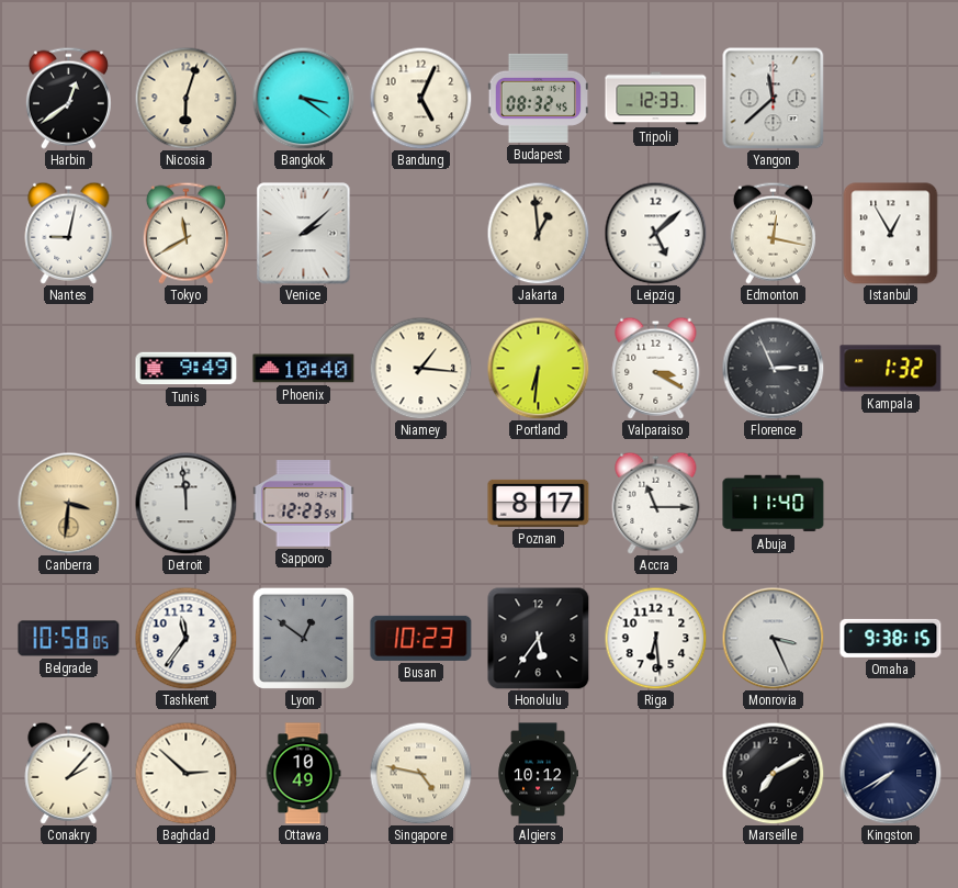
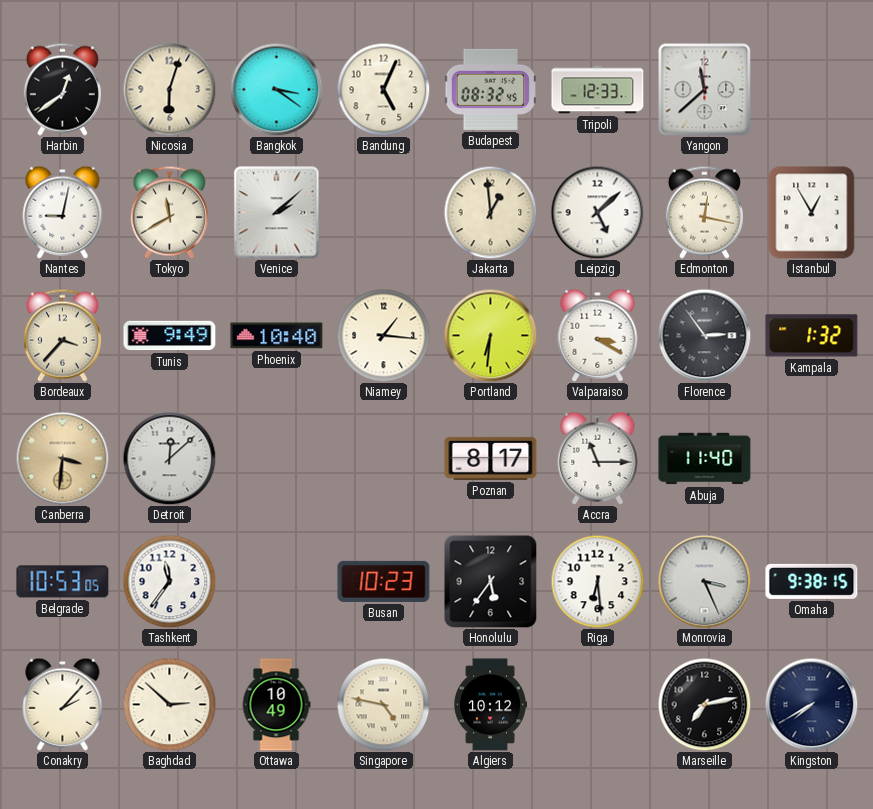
Bordeaux: none -> 3:37 (62, 335)
Florence: 2:56 -> 2:54 (704, 335)
Detroit: 11:59 -> 12:08 (169, 458)
Sapporo: 12:23 -> none (304, 504)
Belgrade: 10:58 -> 10:53 (63, 582)
Lyon: 12:51 -> none (303, 638)
Marseille: 7:10 -> 7:13 (704, 704)
